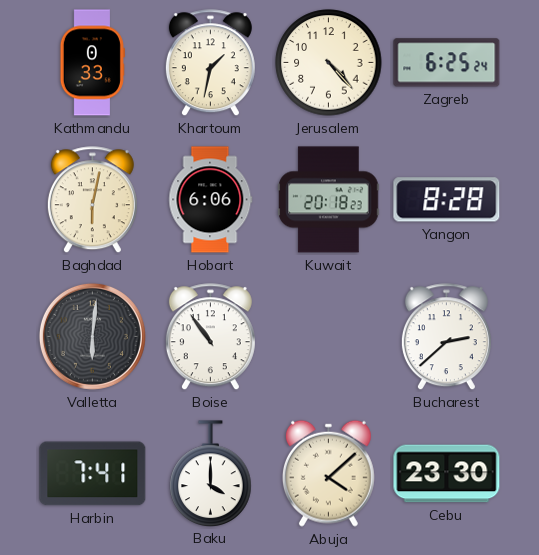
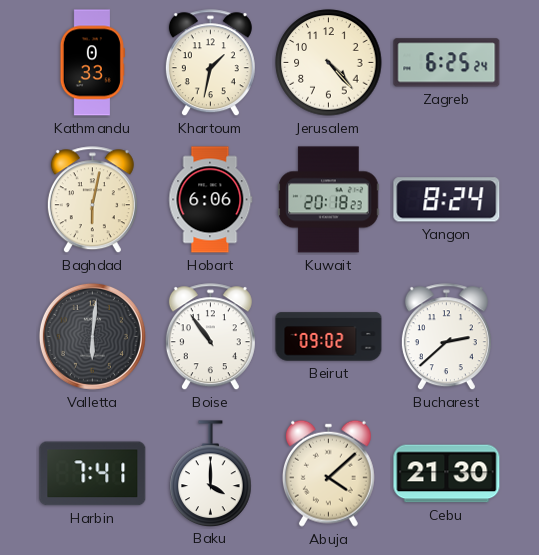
Yangon: 8:28 -> 8:24 (447, 200)
Beirut: none -> 09:02 (329, 337)
Cebu: 23:30 -> 21:30 (447, 474)
